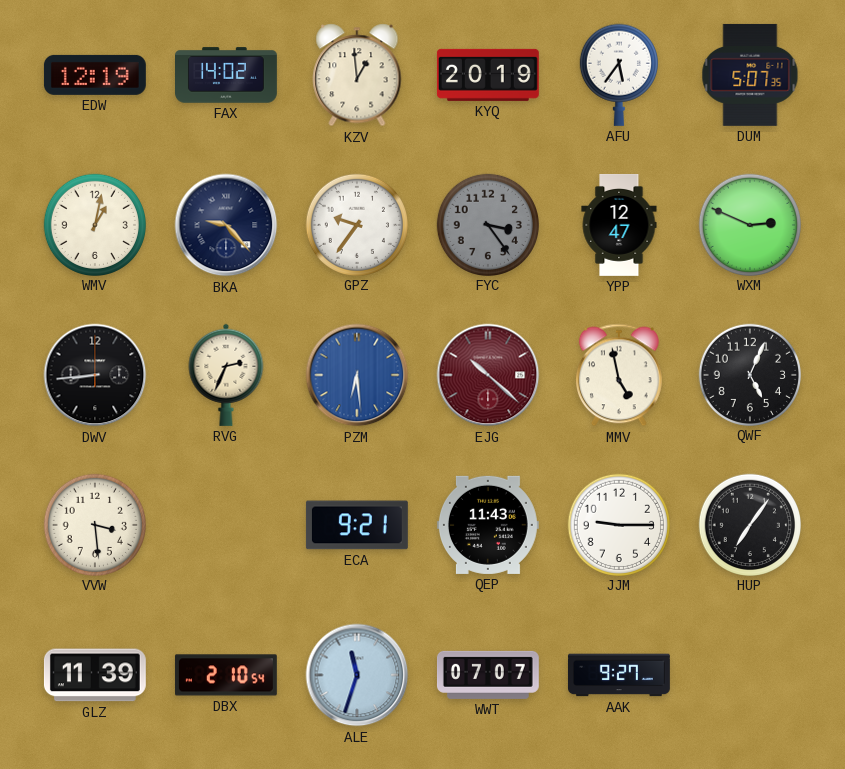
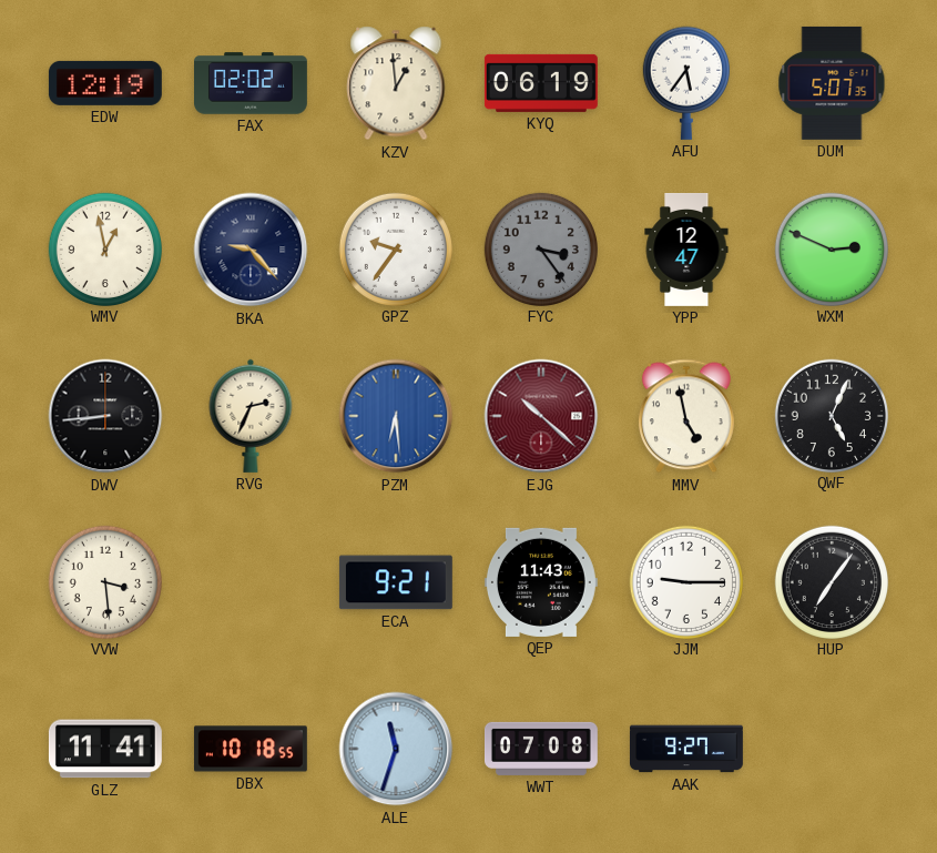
FAX: 14:02 -> 02:02 (252, 83)
KYQ: 20:19 -> 06:19 (541, 83)
WMV: 1:02 -> 12:58 (104, 248)
GLZ: 11:39 -> 11:41 (105, 749)
DBX: 2:10 -> 10:18 (251, 749)
WWT: 07:07 -> 07:08 (541, 749)
